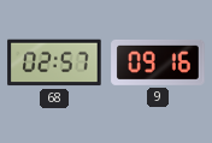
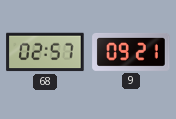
9: 09:16 -> 09:21 (131, 52)
